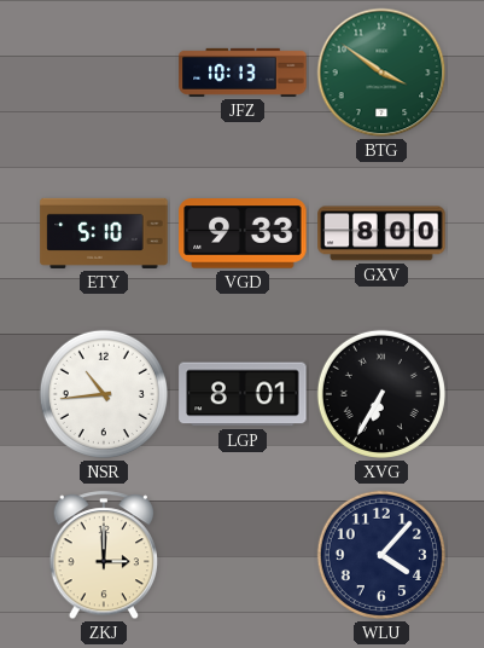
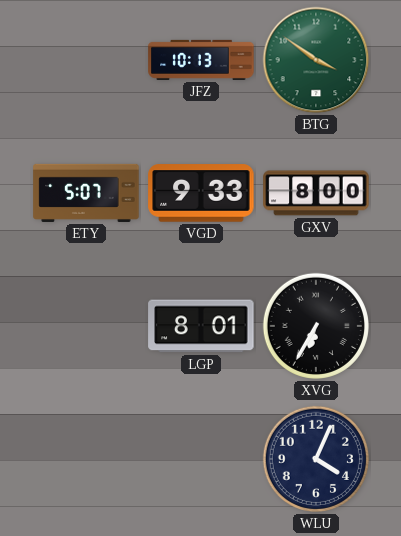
ETY: 5:10 -> 5:07 (86, 193)
NSR: 10:44 -> none (104, 394)
ZKJ: 3:00 -> none (104, 556)
WLU: 4:07 -> 4:04 (316, 459)
